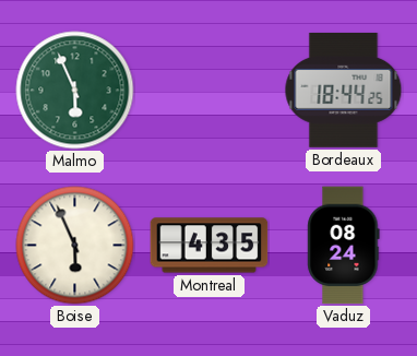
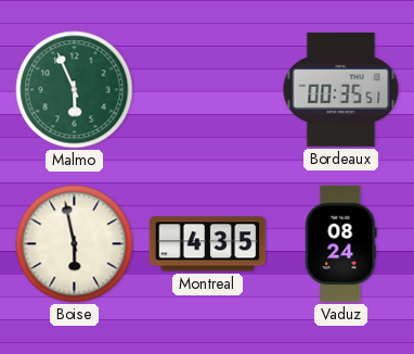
Bordeaux: 18:44 -> 00:35 (341, 89)
Boise: 5:56 -> 5:58 (75, 244)
